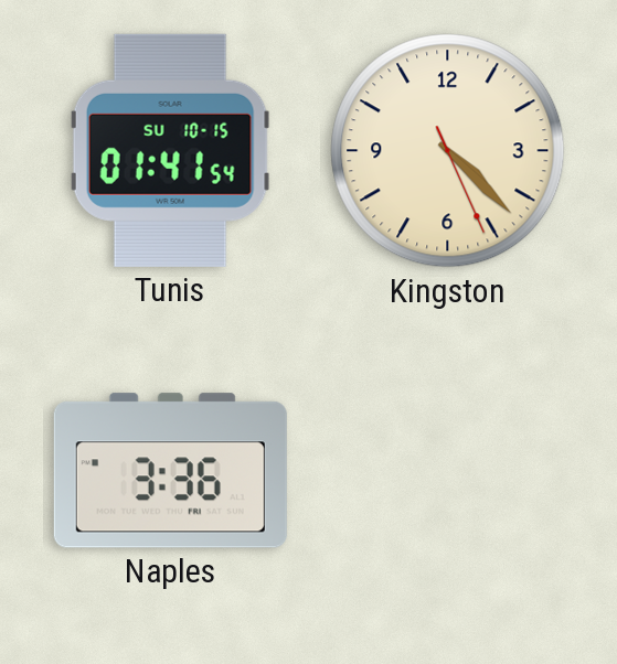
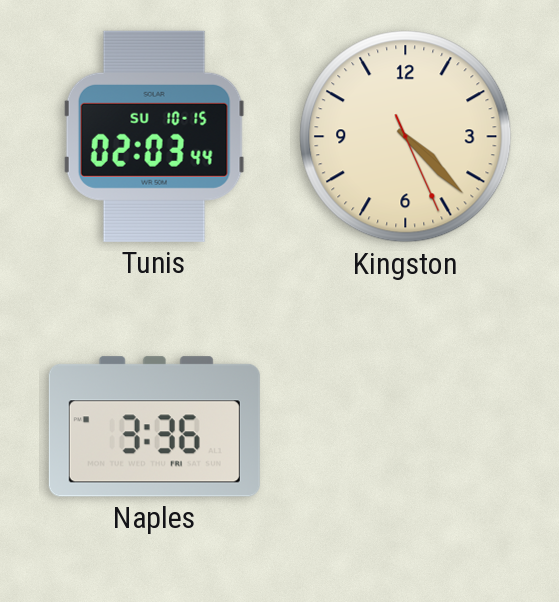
Tunis: 01:41 -> 02:03 (154, 136)
